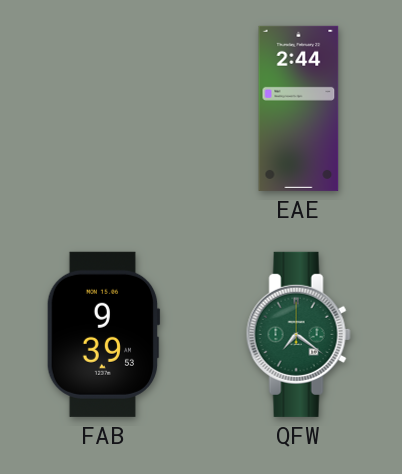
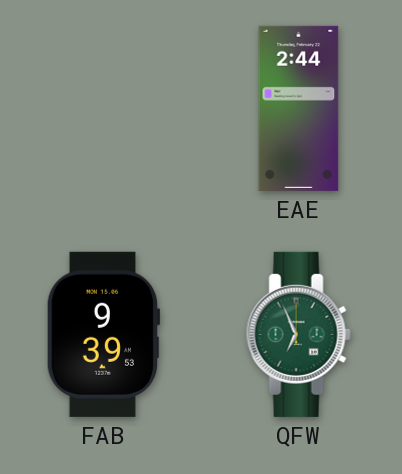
QFW: 7:21 -> 6:56 (298, 334)
